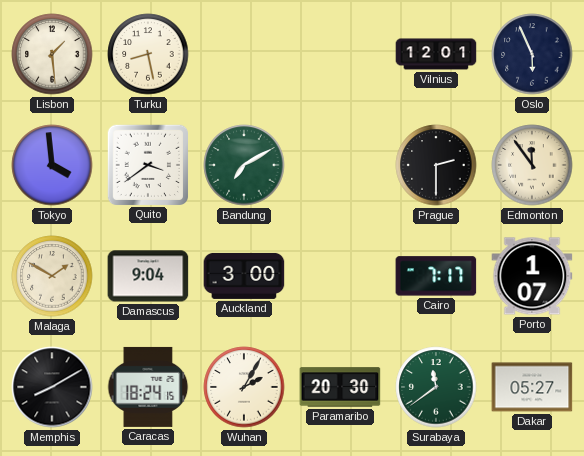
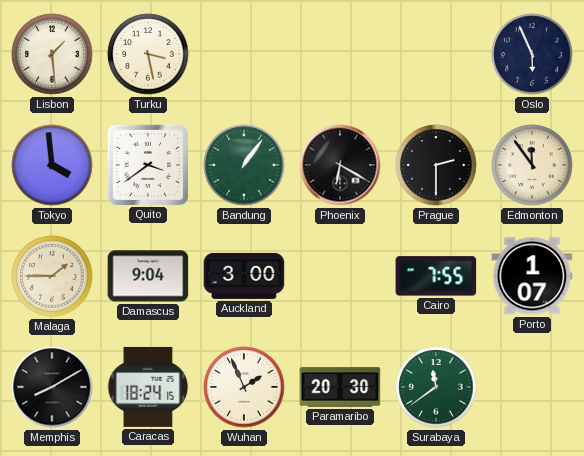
Turku: 8:28 -> 3:28 (148, 54)
Vilnius: 12:01 -> none (436, 54)
Bandung: 7:10 -> 1:06 (244, 165)
Phoenix: none -> 6:20 (340, 165)
Malaga: 1:50 -> 1:45 (52, 276)
Cairo: 7:17 -> 7:55 (436, 276)
Wuhan: 2:05 -> 1:56 (244, 387)
Dakar: 05:27 -> none (532, 387)
